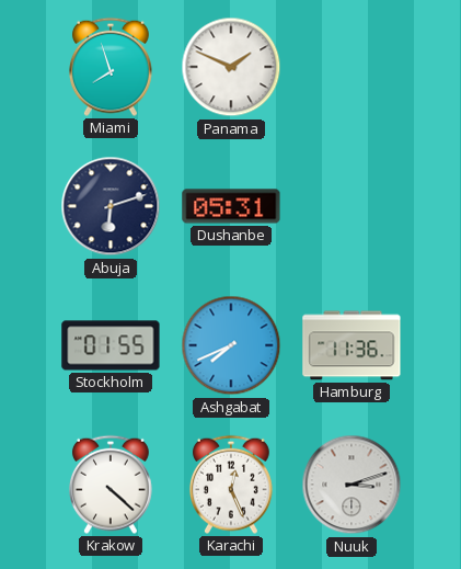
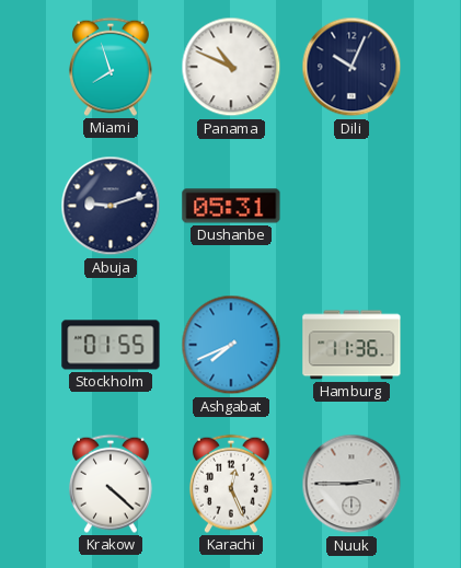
Panama: 1:49 -> 10:49 (231, 67)
Dili: none -> 10:04 (351, 67)
Abuja: 6:12 -> 9:12 (111, 206)
Nuuk: 3:12 -> 2:45 (351, 484)
